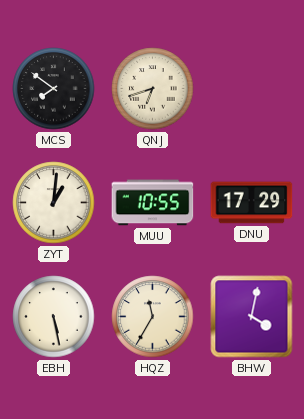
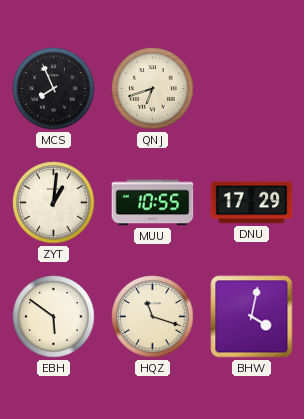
MCS: 7:51 -> 7:56 (54, 89)
EBH: 5:28 -> 5:51 (54, 317)
HQZ: 11:35 -> 11:18 (153, 317)
